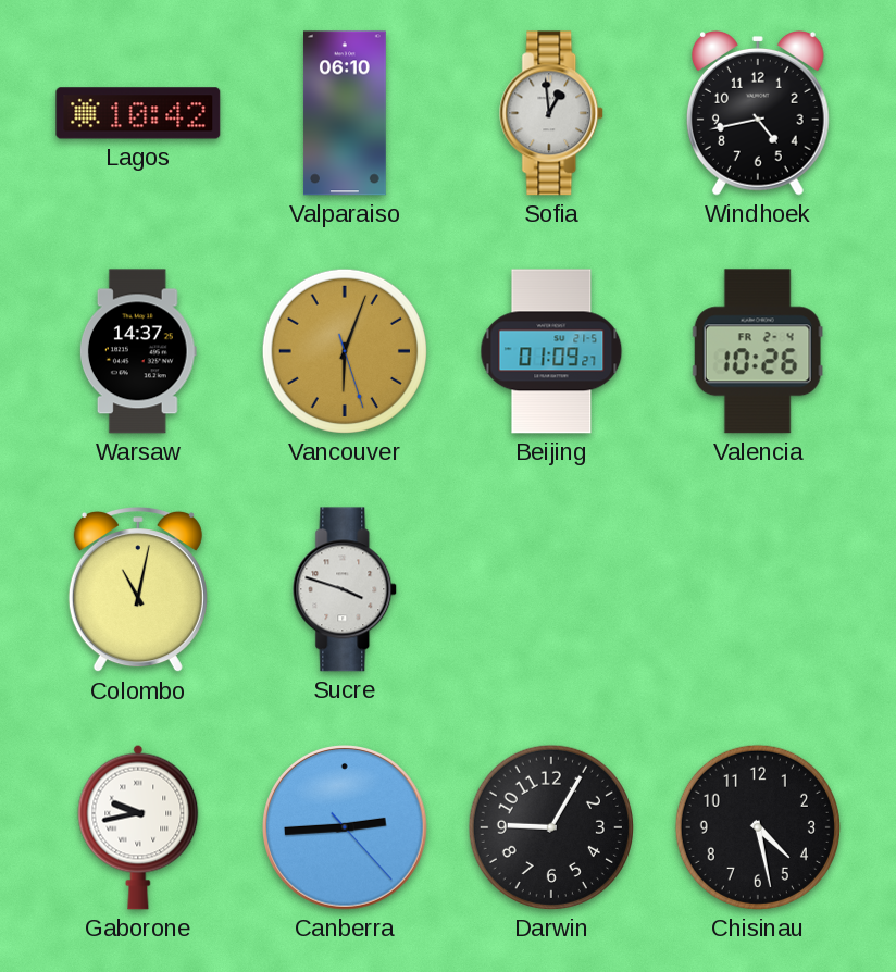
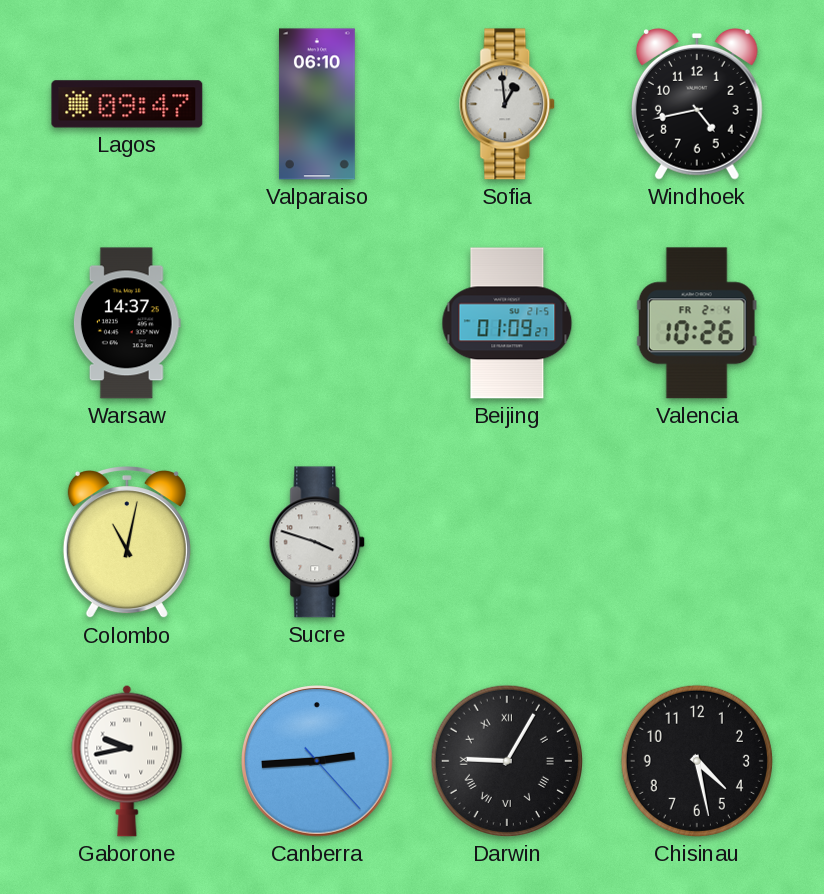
Lagos: 10:42 -> 09:47 (127, 104)
Vancouver: 6:03 -> none (345, 351)
Darwin numerals: Arabic -> Roman (507, 761)
